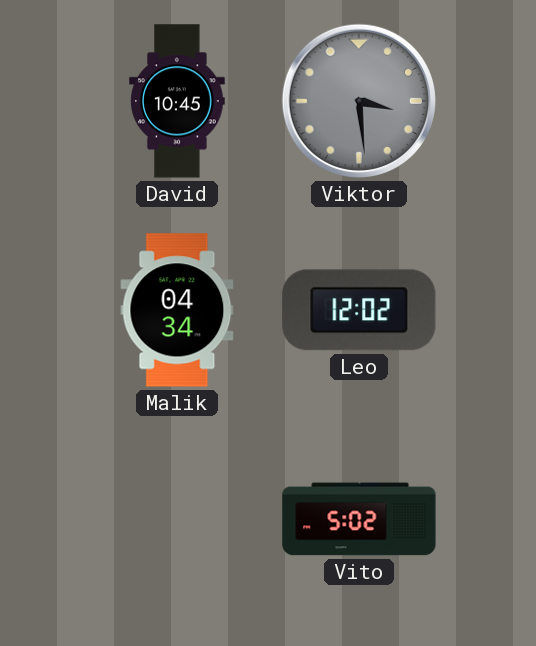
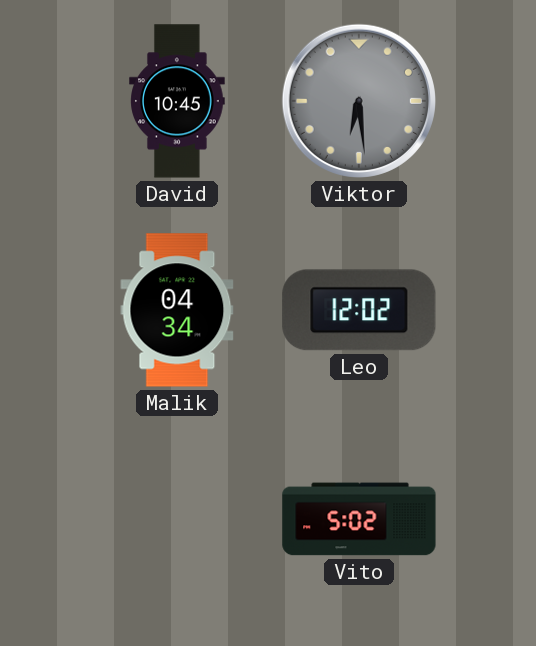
Viktor: 3:29 -> 6:29 (359, 101)
